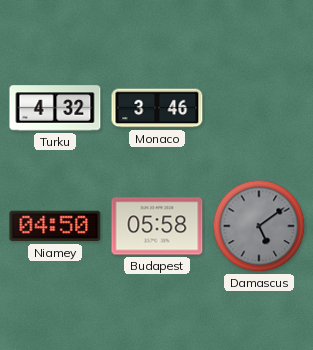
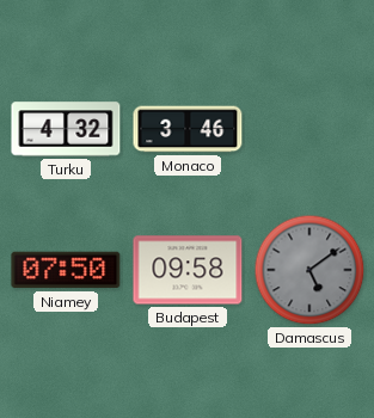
Niamey: 04:50 -> 07:50 (66, 270)
Budapest: 05:58 -> 09:58 (188, 270)
